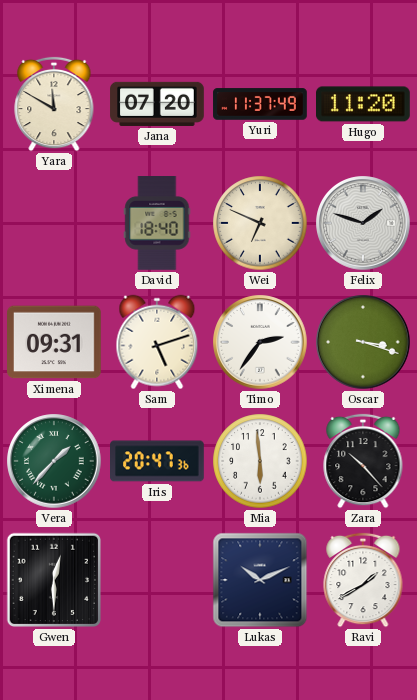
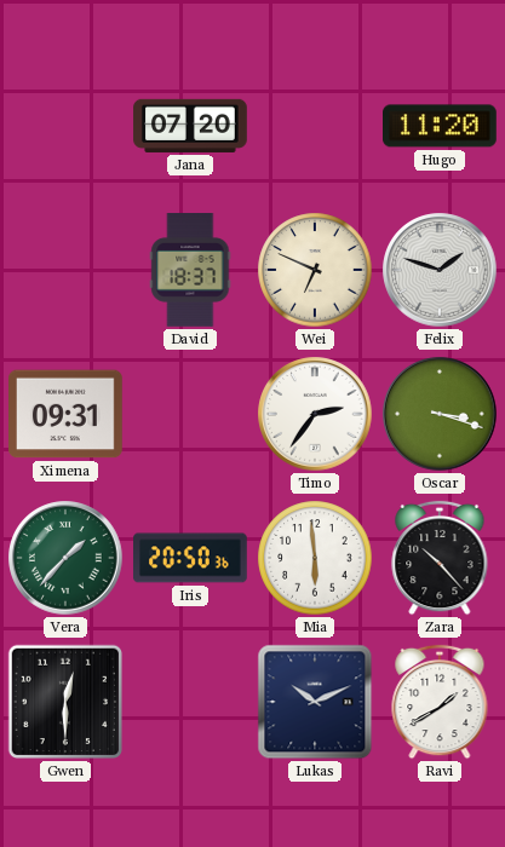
Yara: 11:50 -> none (54, 104)
Yuri: 11:37 -> none (260, 104)
David: 18:40 -> 18:37 (190, 271)
Sam: 5:12 -> none (157, 342)
Iris: 20:47 -> 20:50 (190, 558)
